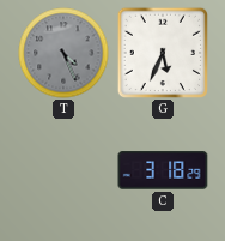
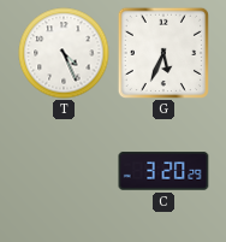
T dial: grey -> white (64, 53)
C: 3:18 -> 3:20 (163, 171)
